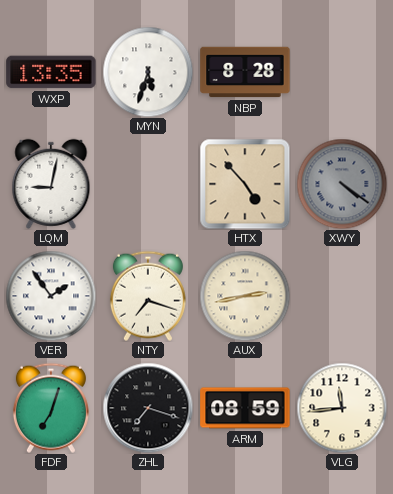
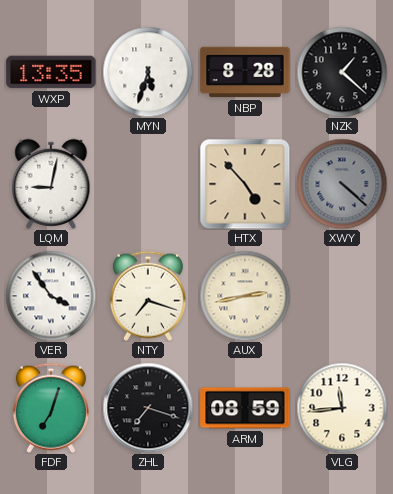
NZK: none -> 1:22 (342, 72)
XWY: 4:21 -> 4:22 (342, 184)
VER: 1:54 -> 3:54 (51, 296)
